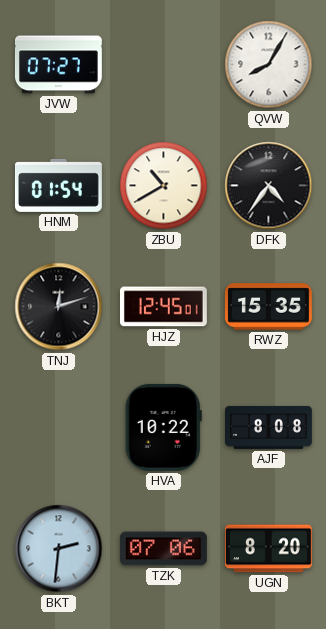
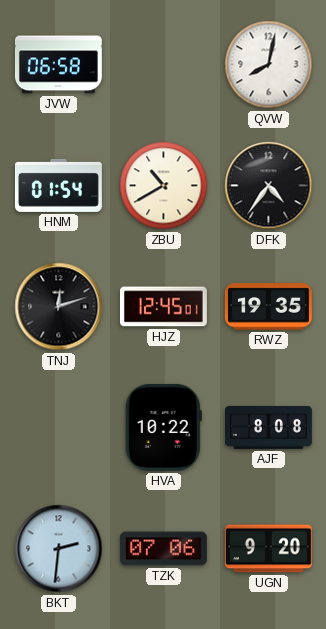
JVW: 07:27 -> 06:58 (58, 65)
QVW: 8:05 -> 8:02 (269, 65)
RWZ: 15:35 -> 19:35 (268, 307)
UGN: 8:20 -> 9:20 (268, 549)
